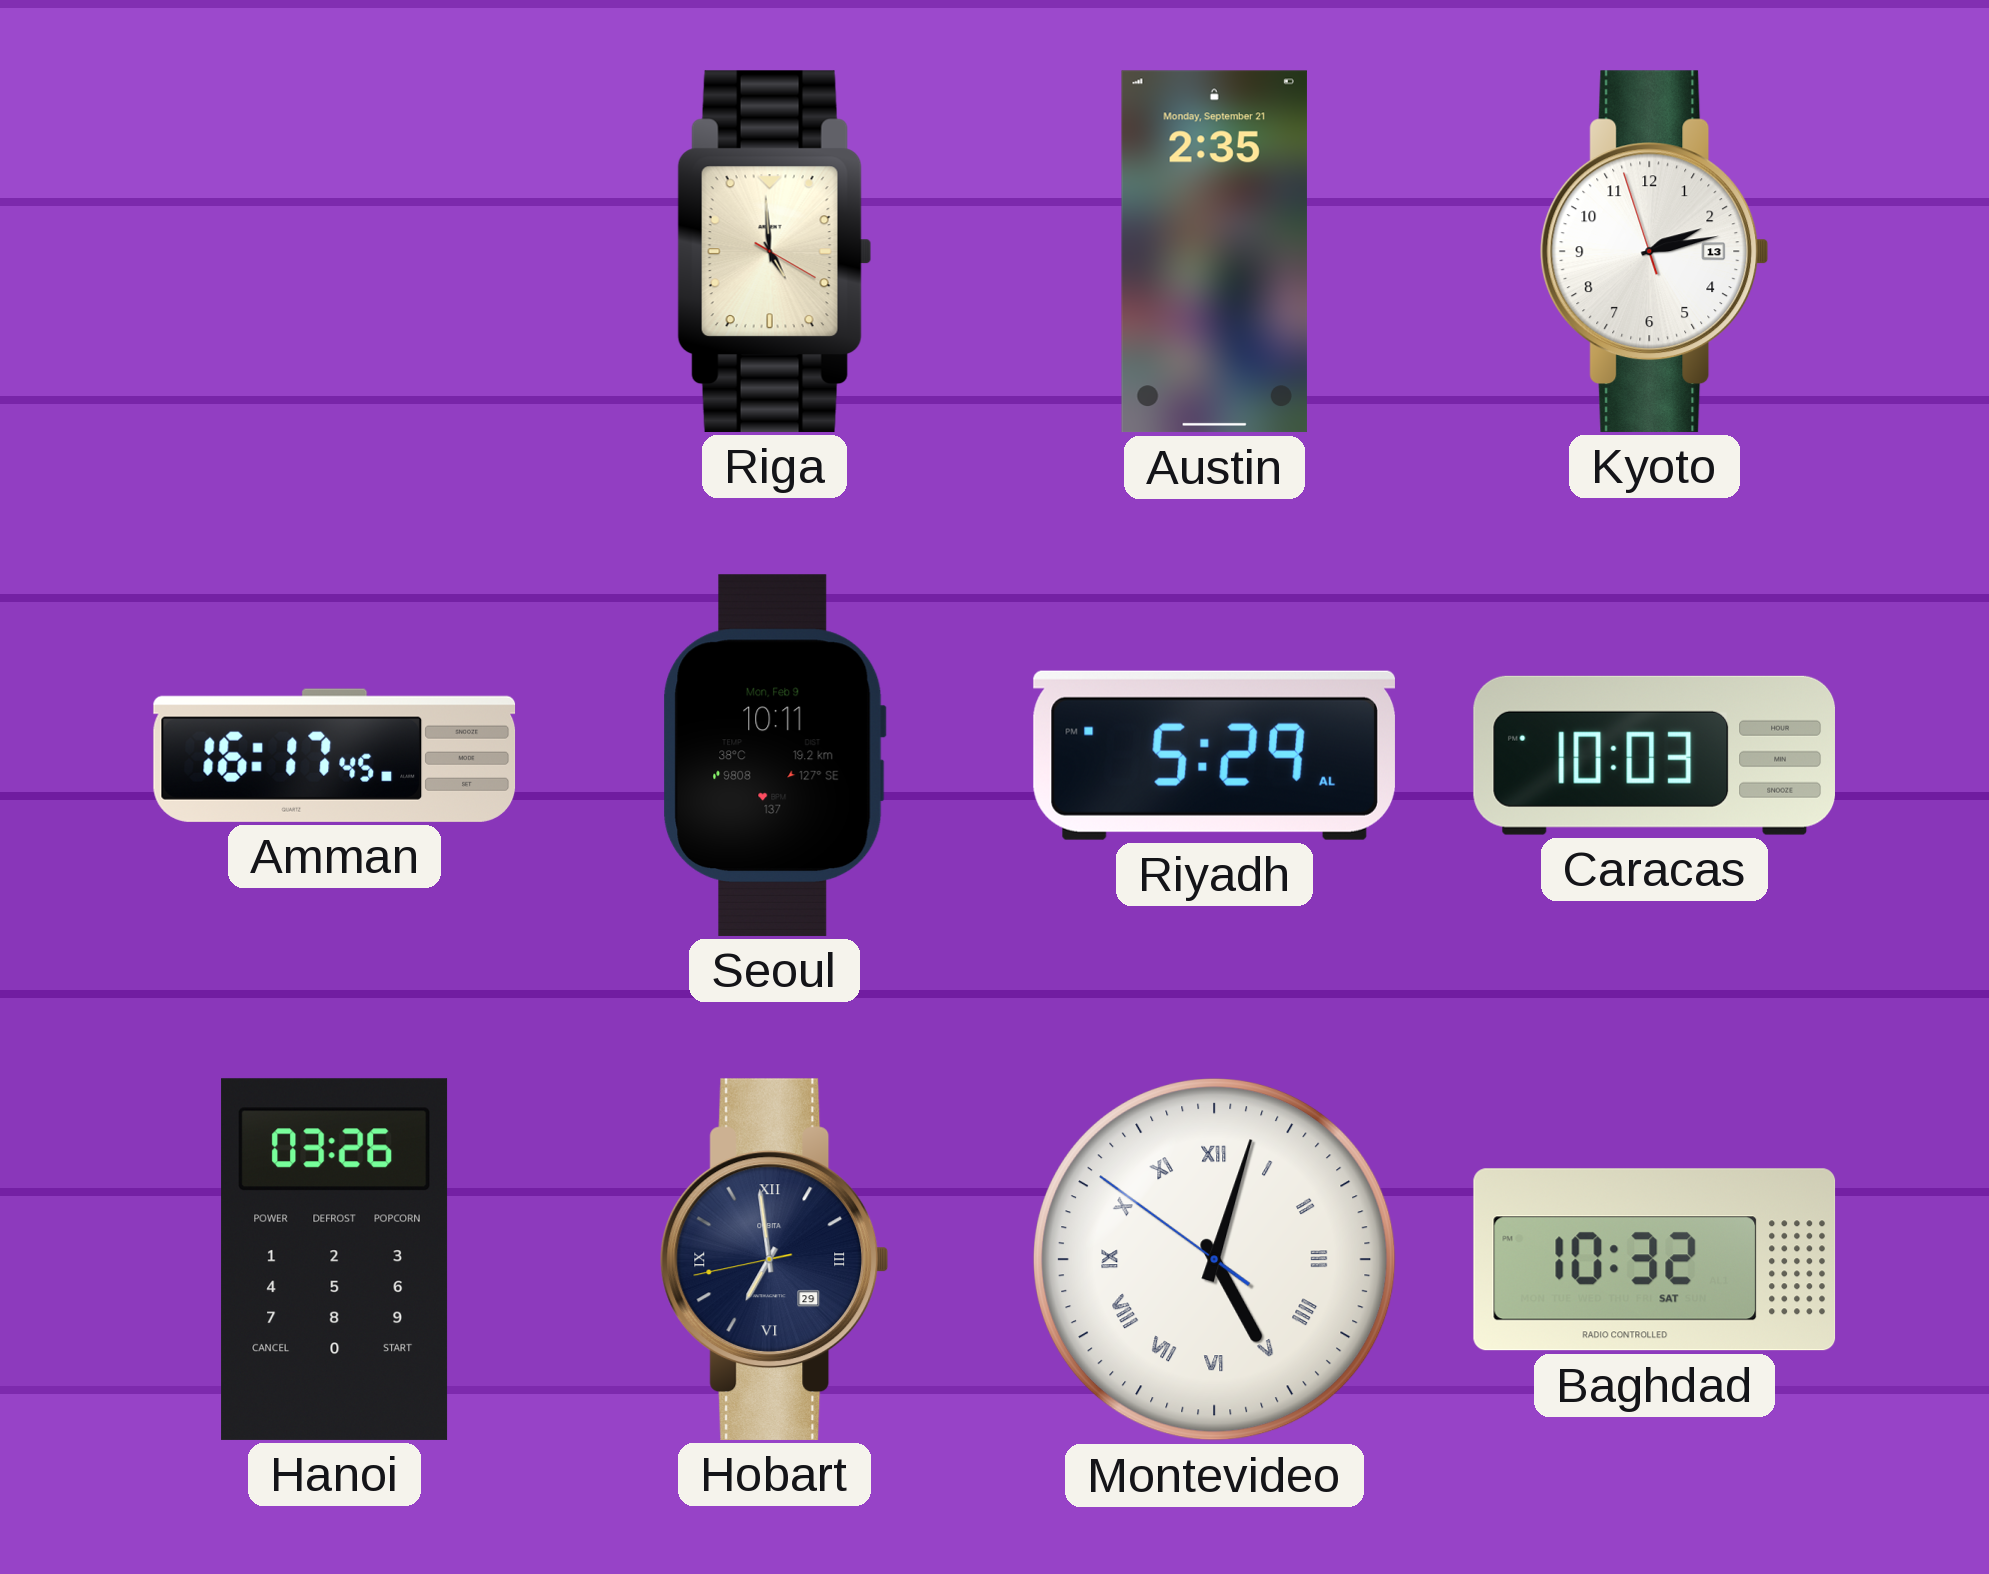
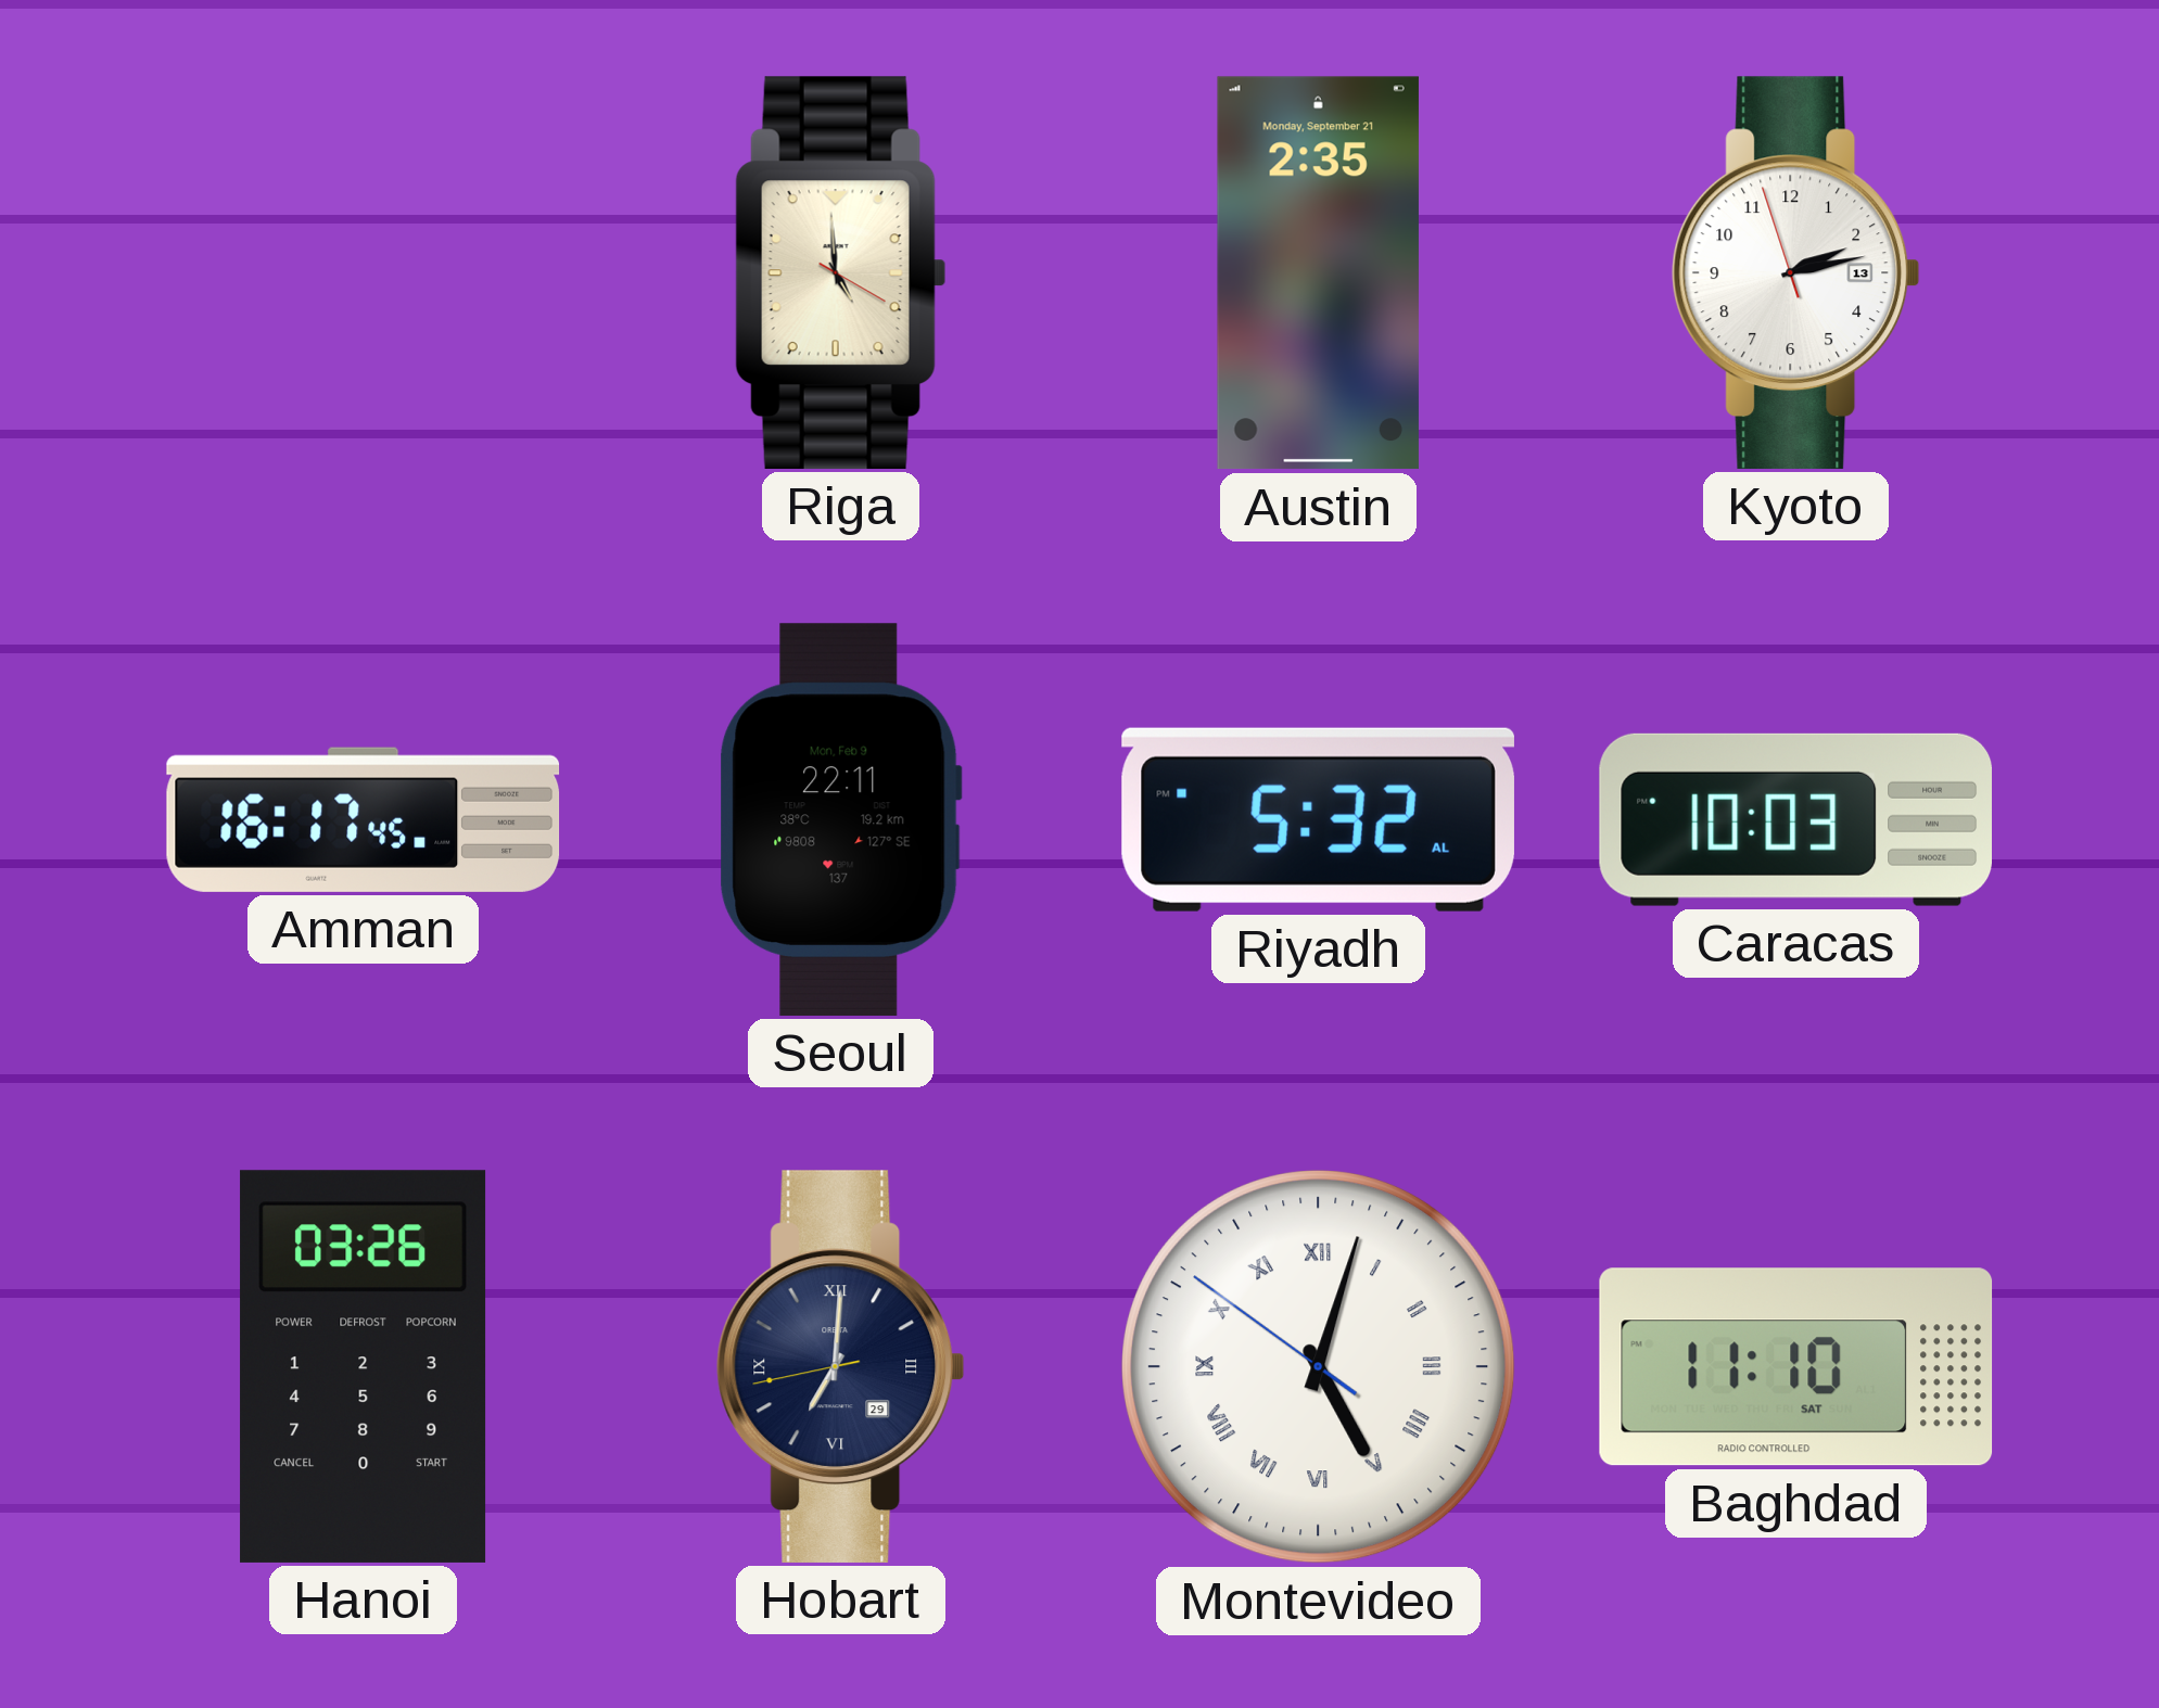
Seoul: 10:11 -> 22:11 (840, 819)
Riyadh: 5:29 -> 5:32 (1318, 819)
Hobart: 6:58 -> 7:00 (841, 1366)
Baghdad: 10:32 -> 11:10 (1796, 1367)
